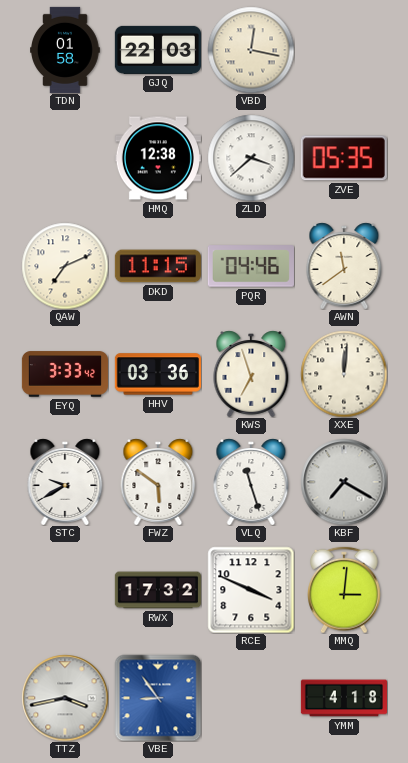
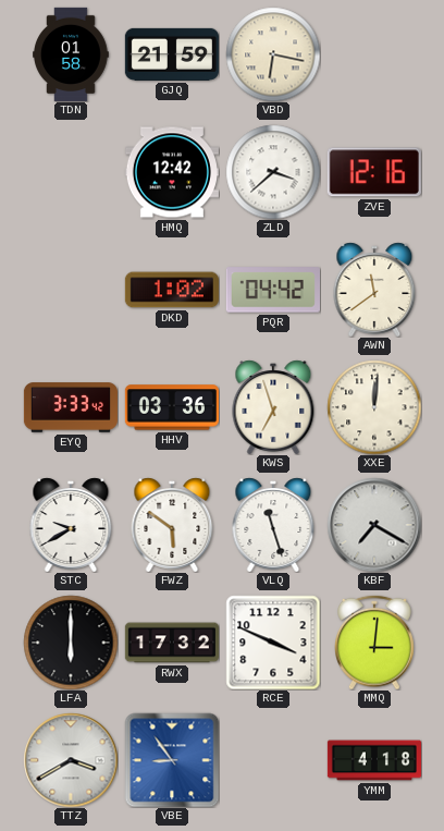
GJQ: 22:03 -> 21:59 (172, 54)
VBD: 12:17 -> 6:17 (273, 54)
HMQ: 12:38 -> 12:42 (172, 172)
ZVE: 05:35 -> 12:16 (374, 172)
QAW: 7:11 -> none (65, 266)
DKD: 11:15 -> 1:02 (172, 290)
PQR: 04:46 -> 04:42 (273, 290)
LFA: none -> 6:00 (71, 643)
TTZ: 3:43 -> 3:40 (71, 760)
